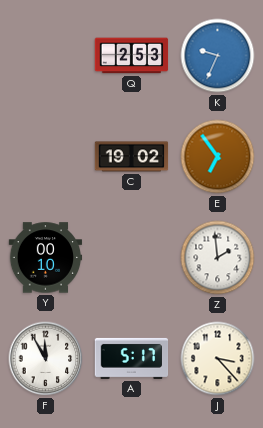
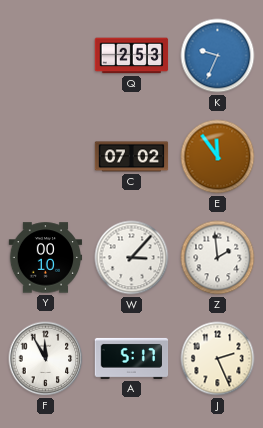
C: 19:02 -> 07:02 (132, 157)
E: 6:54 -> 11:54 (218, 157)
W: none -> 3:07 (132, 258)
J: 3:23 -> 2:26 (218, 359)
